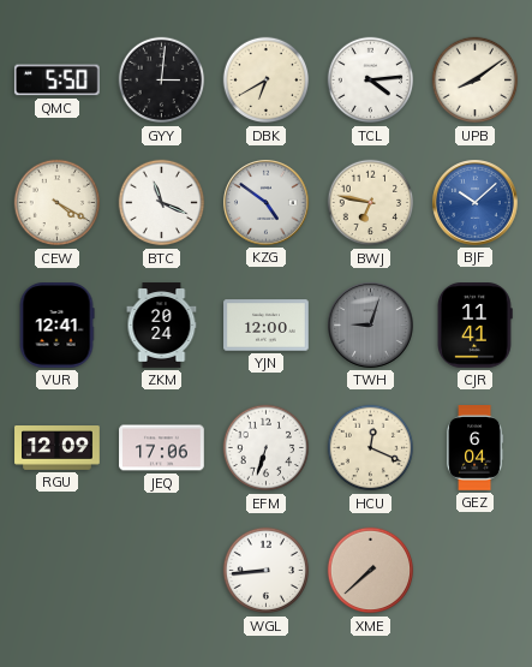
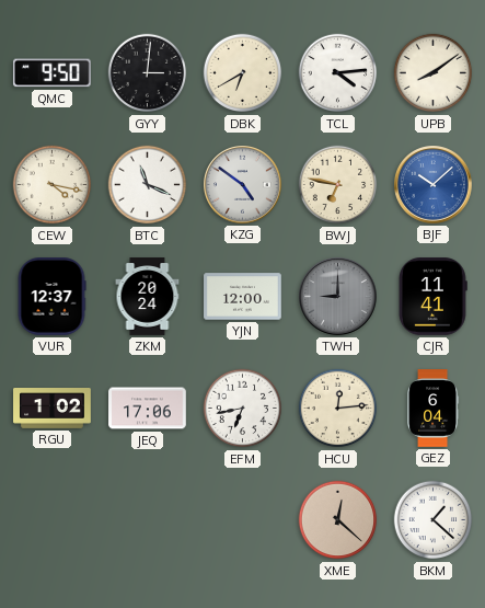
QMC: 5:50 -> 9:50 (51, 73)
CEW: 4:20 -> 4:17 (53, 185)
VUR: 12:41 -> 12:37 (51, 297)
TWH: 9:03 -> 9:00 (338, 297)
RGU: 12:09 -> 1:02 (53, 409)
EFM: 6:33 -> 6:43 (243, 409)
HCU: 12:19 -> 12:14 (338, 409)
WGL: 8:44 -> none (267, 571)
XME: 7:38 -> 12:22 (338, 520)
BKM: none -> 1:22 (434, 520)
